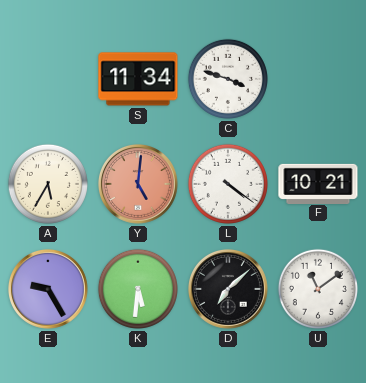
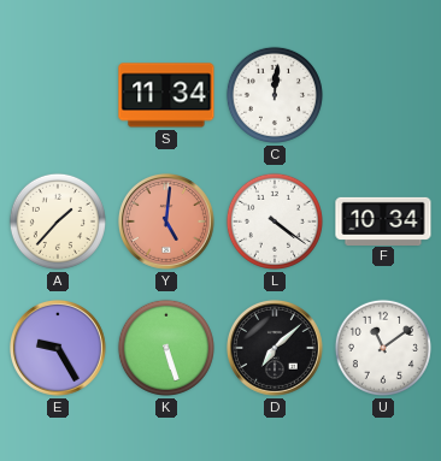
C: 3:48 -> 12:01 (275, 95)
A: 5:35 -> 1:37 (58, 221)
F: 10:21 -> 10:34 (383, 220)
K: 5:31 -> 5:27 (166, 348)
